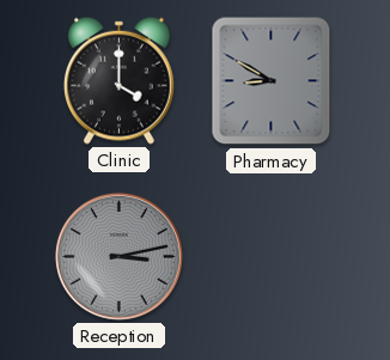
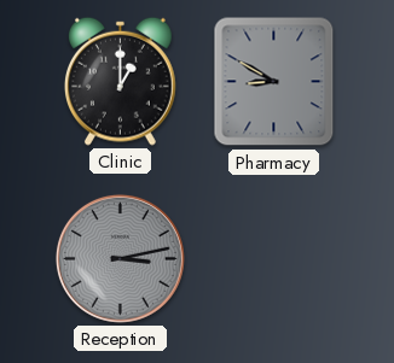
Clinic: 4:00 -> 1:00 (120, 81)
